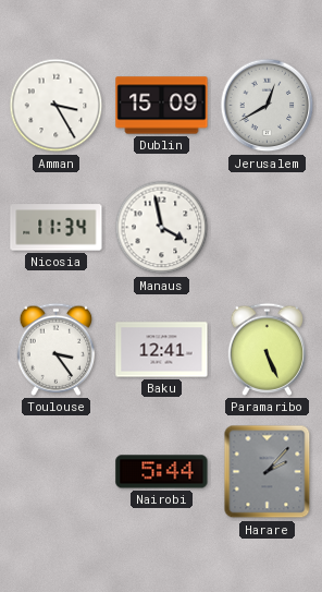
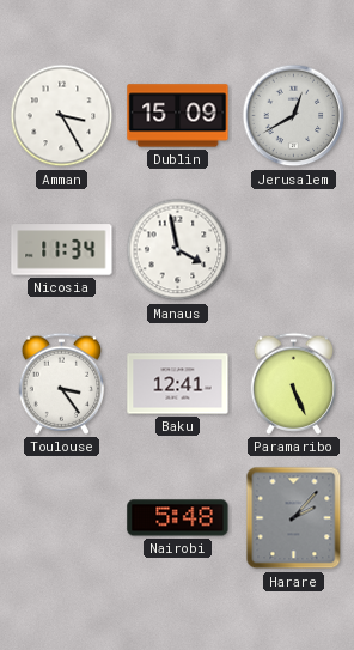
Nairobi: 5:44 -> 5:48 (178, 518)
